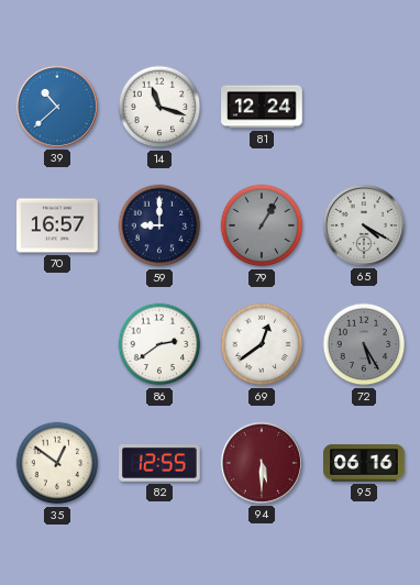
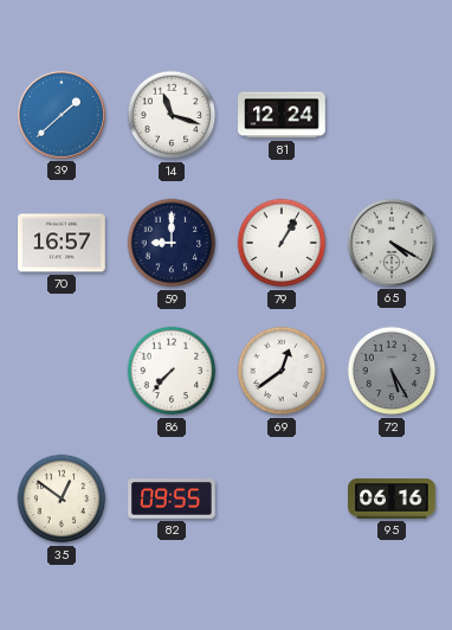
39: 10:38 -> 1:38 (62, 115)
79 dial: grey -> white (282, 243)
86: 2:39 -> 7:37 (172, 371)
82: 12:55 -> 09:55 (173, 500)
94: 5:30 -> none (262, 463)
